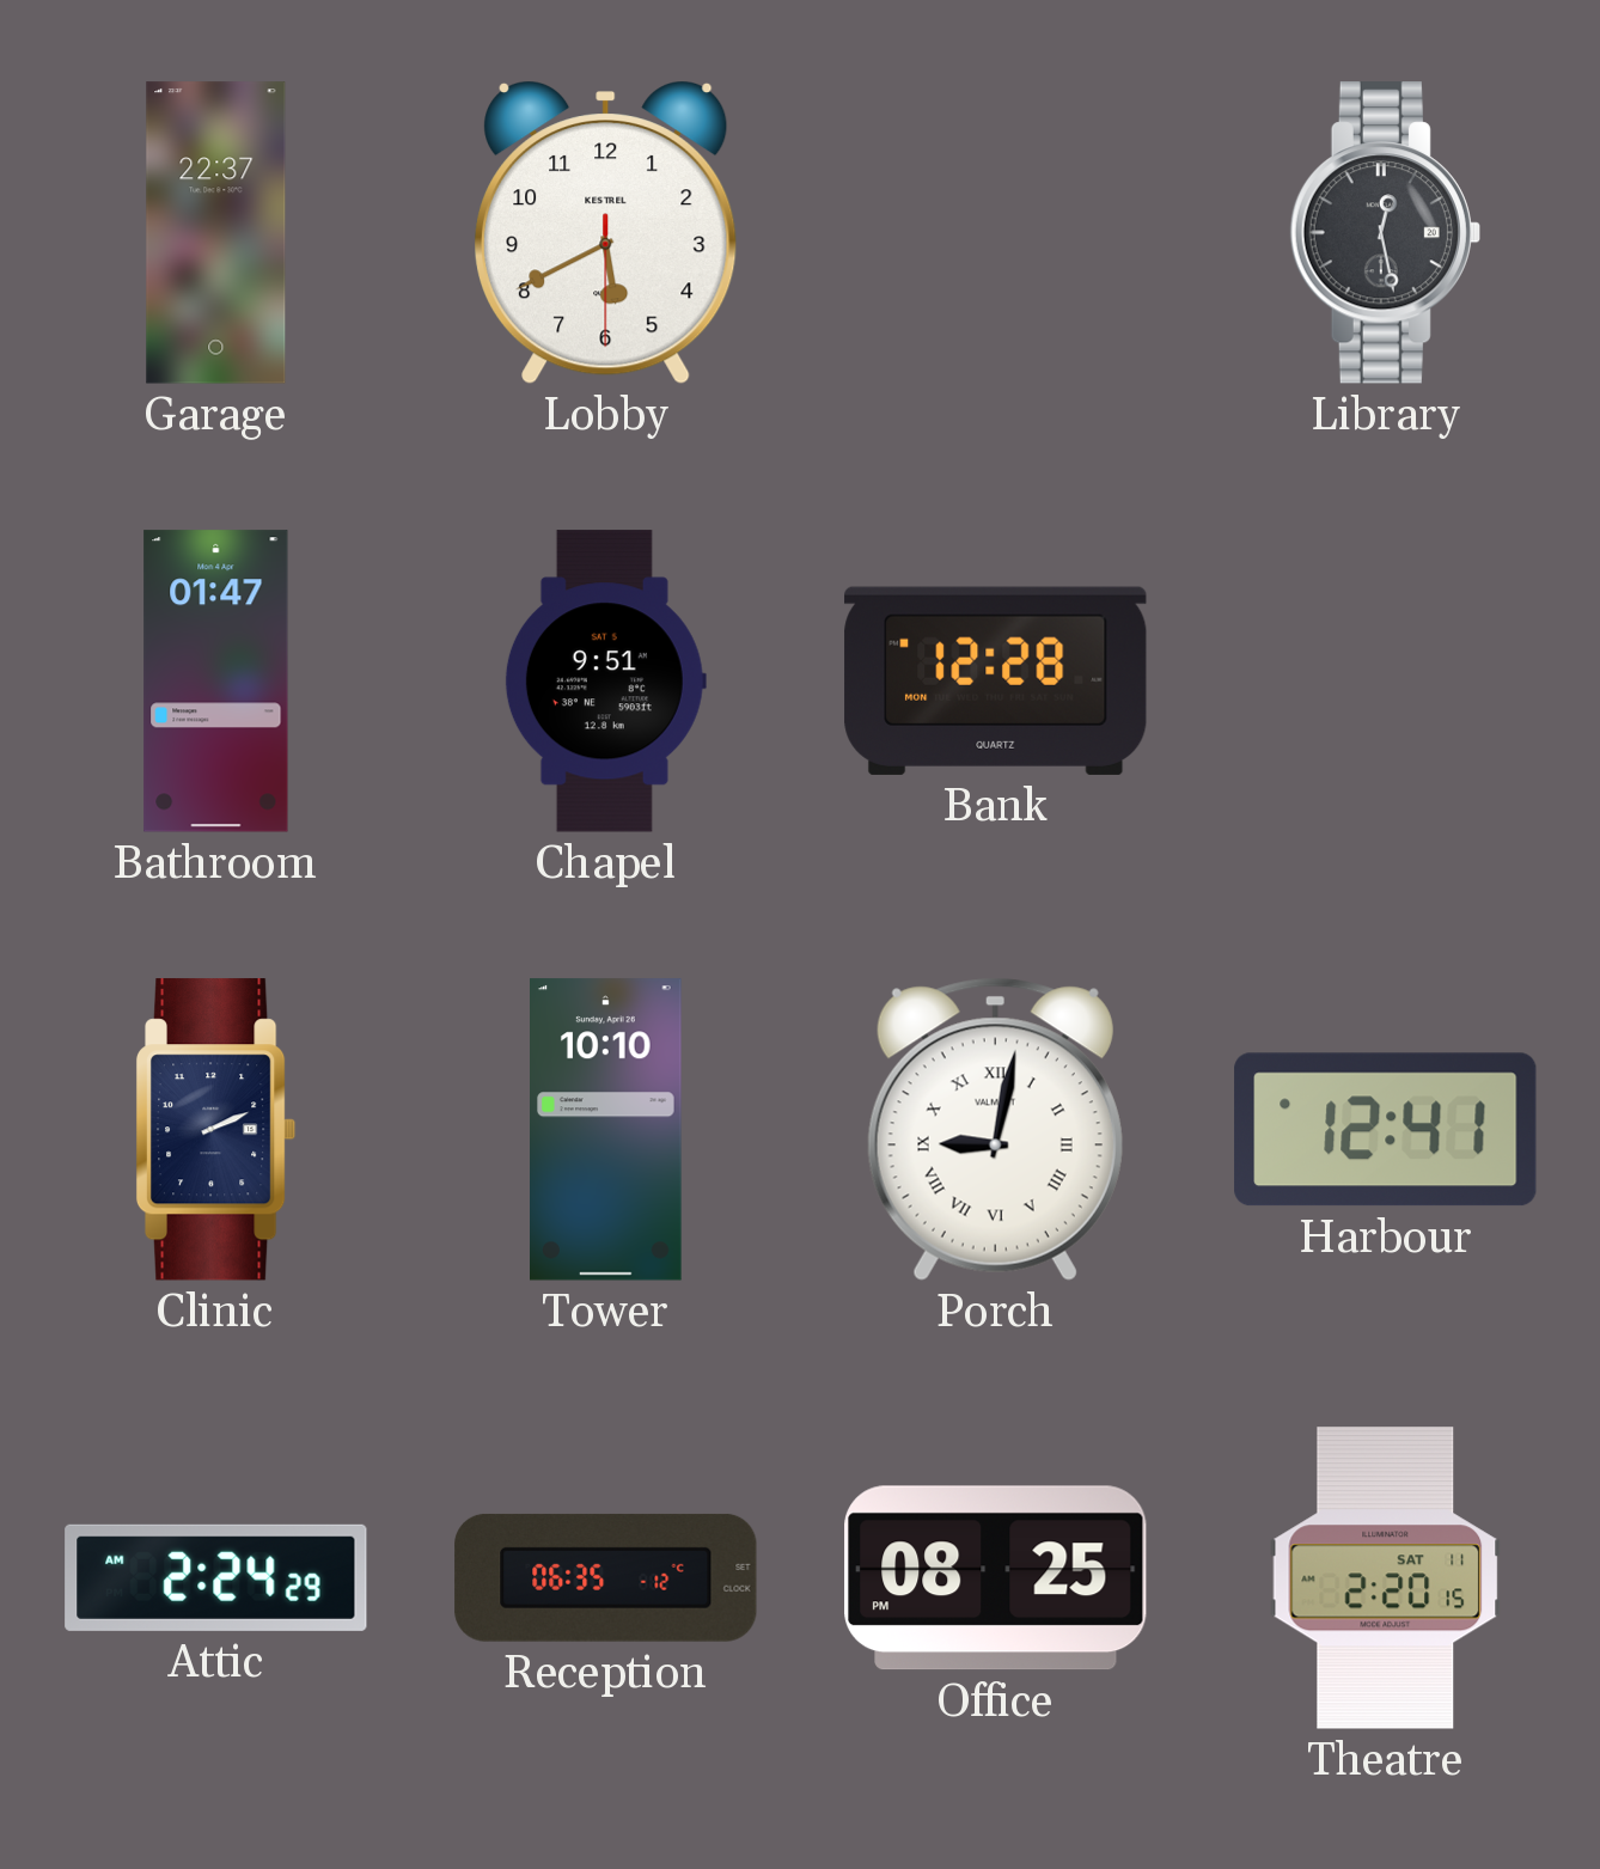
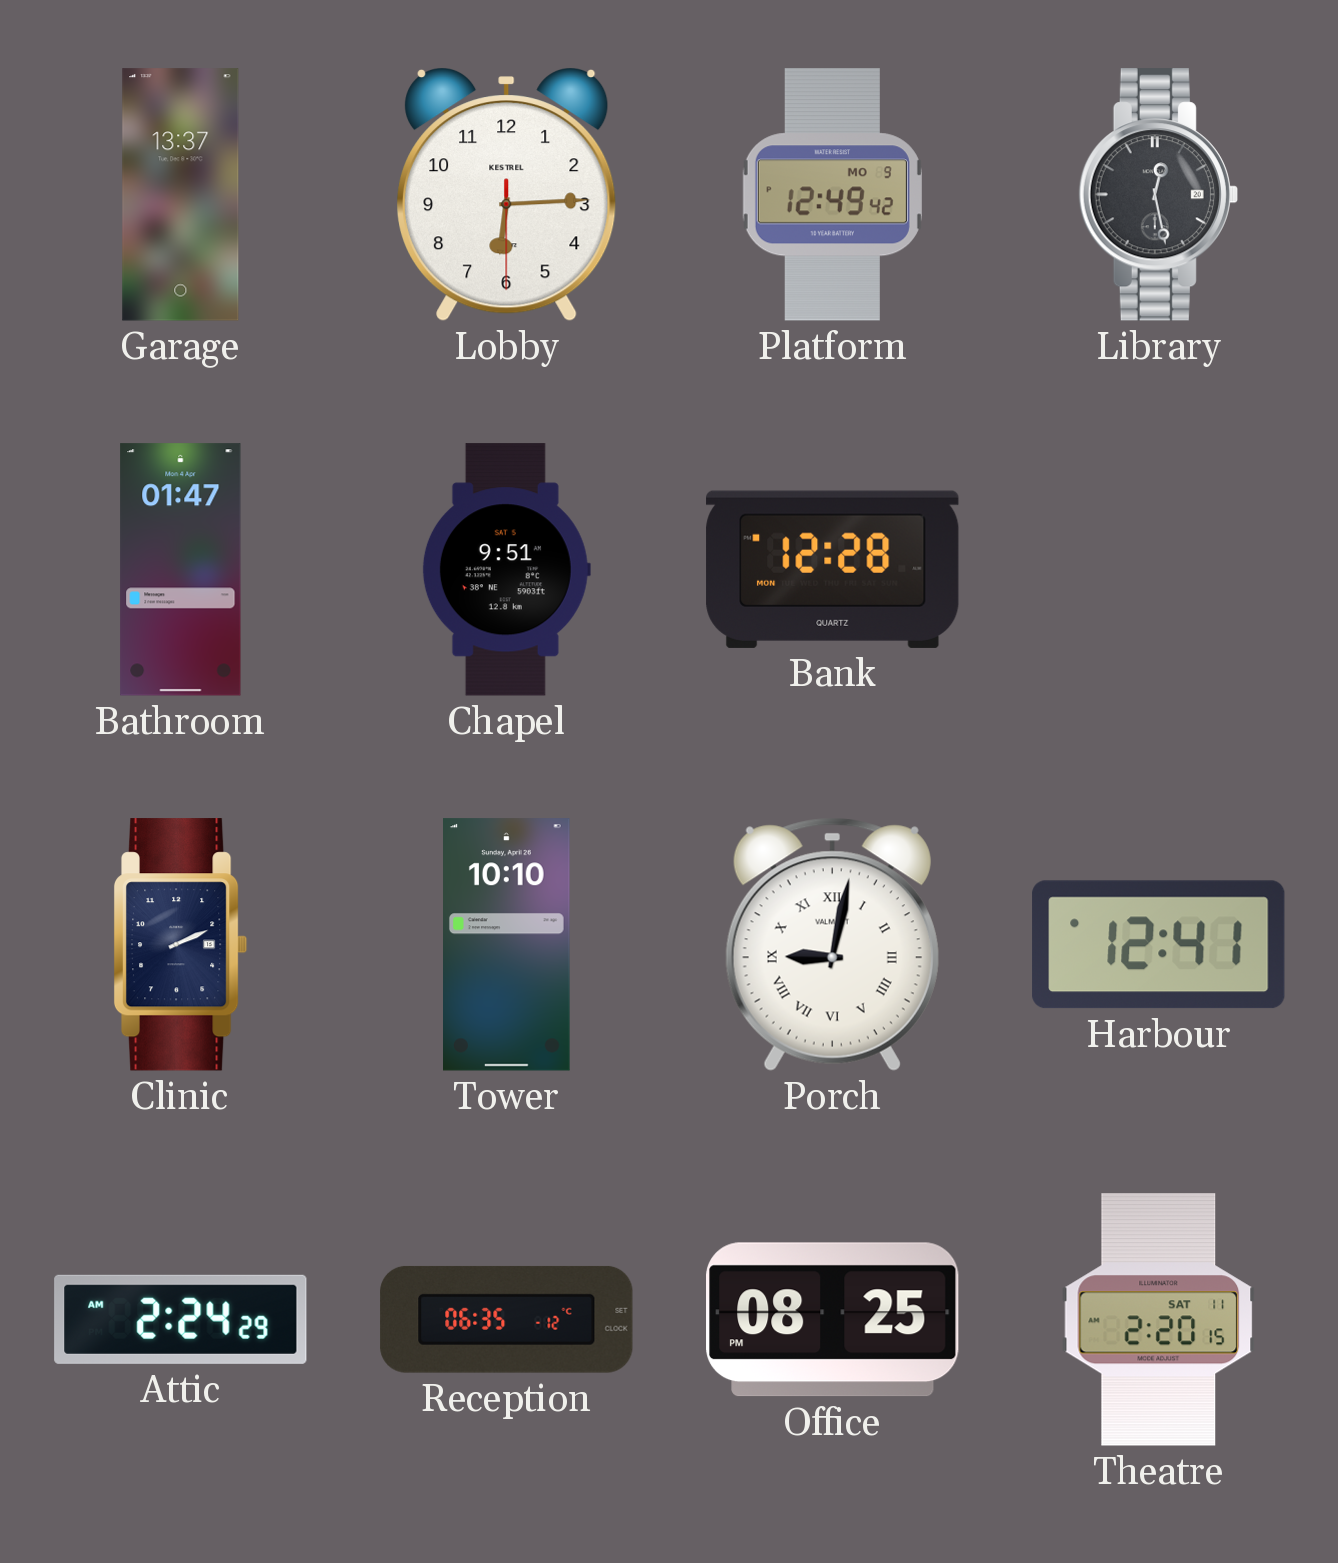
Garage: 22:37 -> 13:37 (181, 195)
Lobby: 5:40 -> 6:14 (507, 195)
Platform: none -> 12:49 (832, 195)
